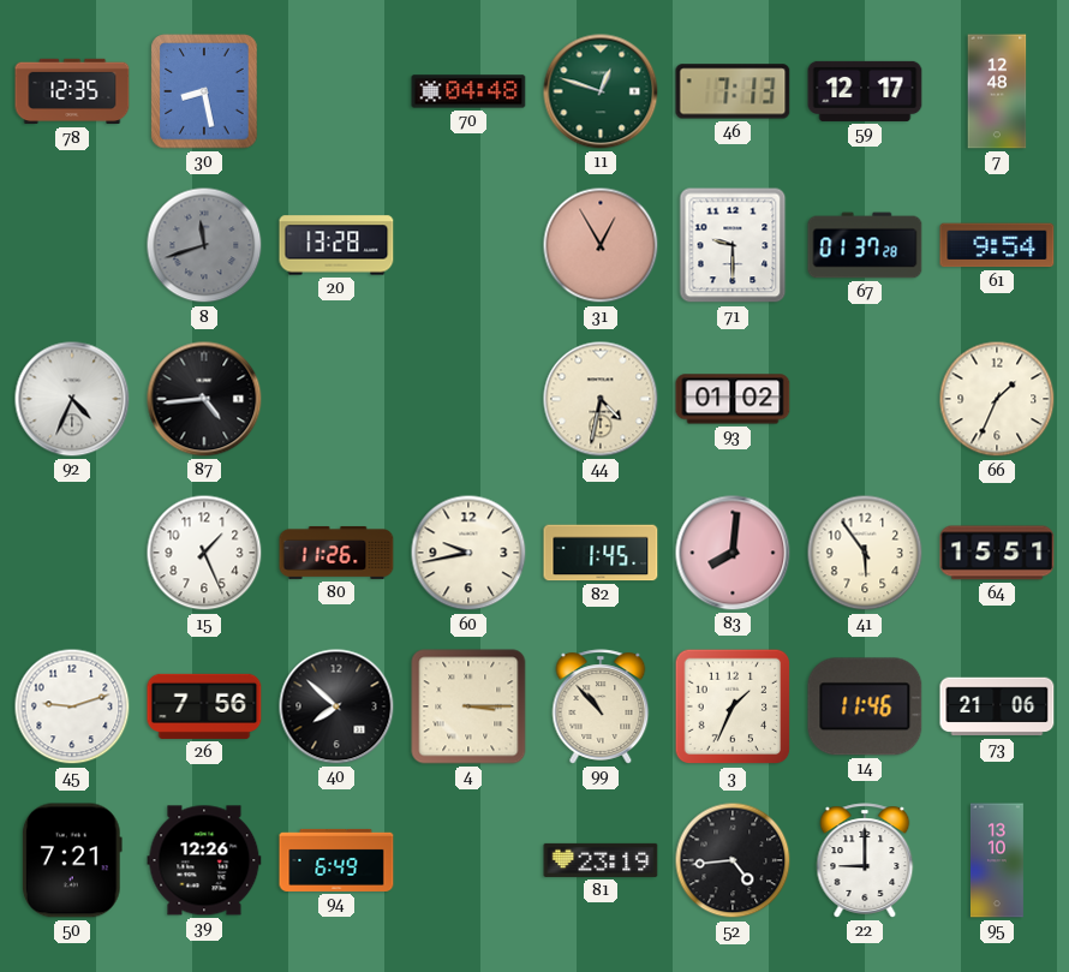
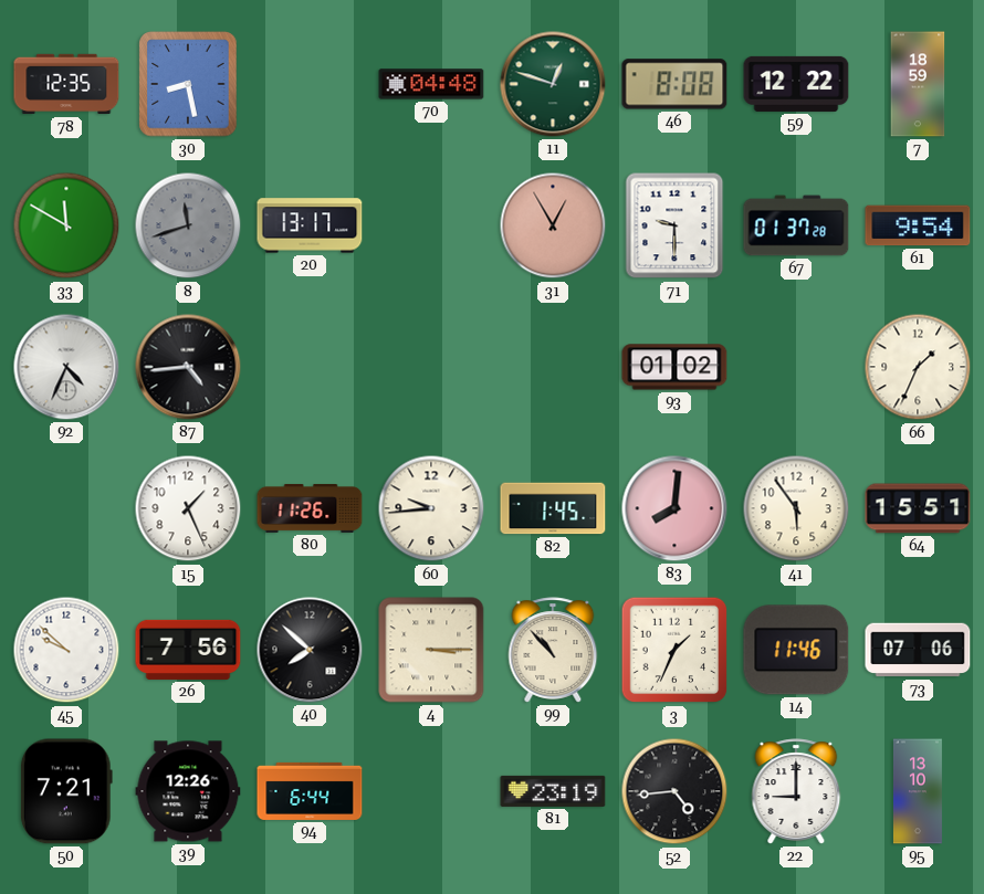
46: 7:13 -> 8:08 (674, 84)
59: 12:17 -> 12:22 (796, 84)
7: 12:48 -> 18:59 (918, 84)
33: none -> 11:50 (66, 225)
20: 13:28 -> 13:17 (310, 225)
44: 4:32 -> none (601, 399)
60: 9:43 -> 9:44 (431, 508)
45: 9:12 -> 9:52 (66, 650)
73: 21:06 -> 07:06 (918, 650)
94: 6:49 -> 6:44 (310, 791)
